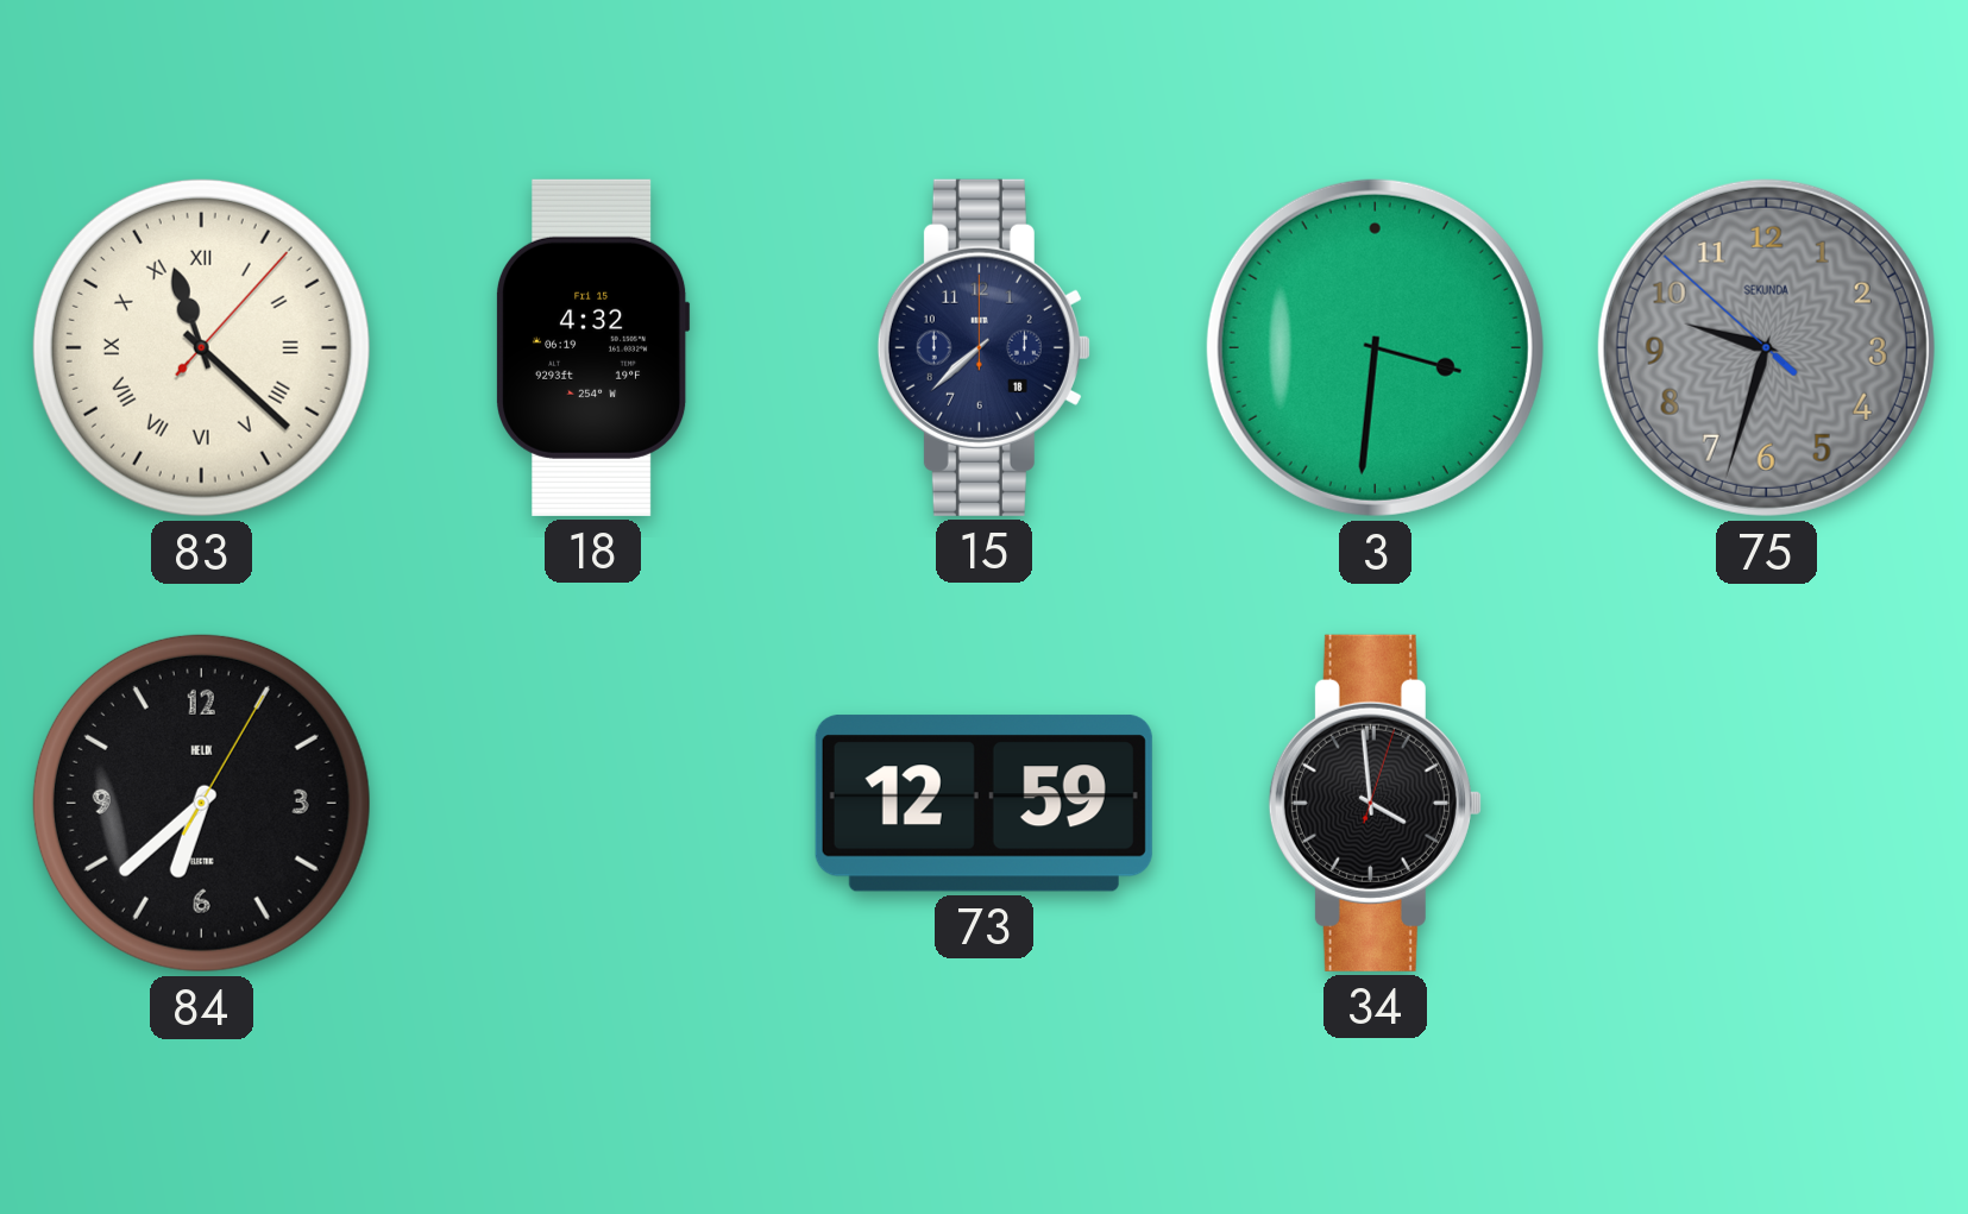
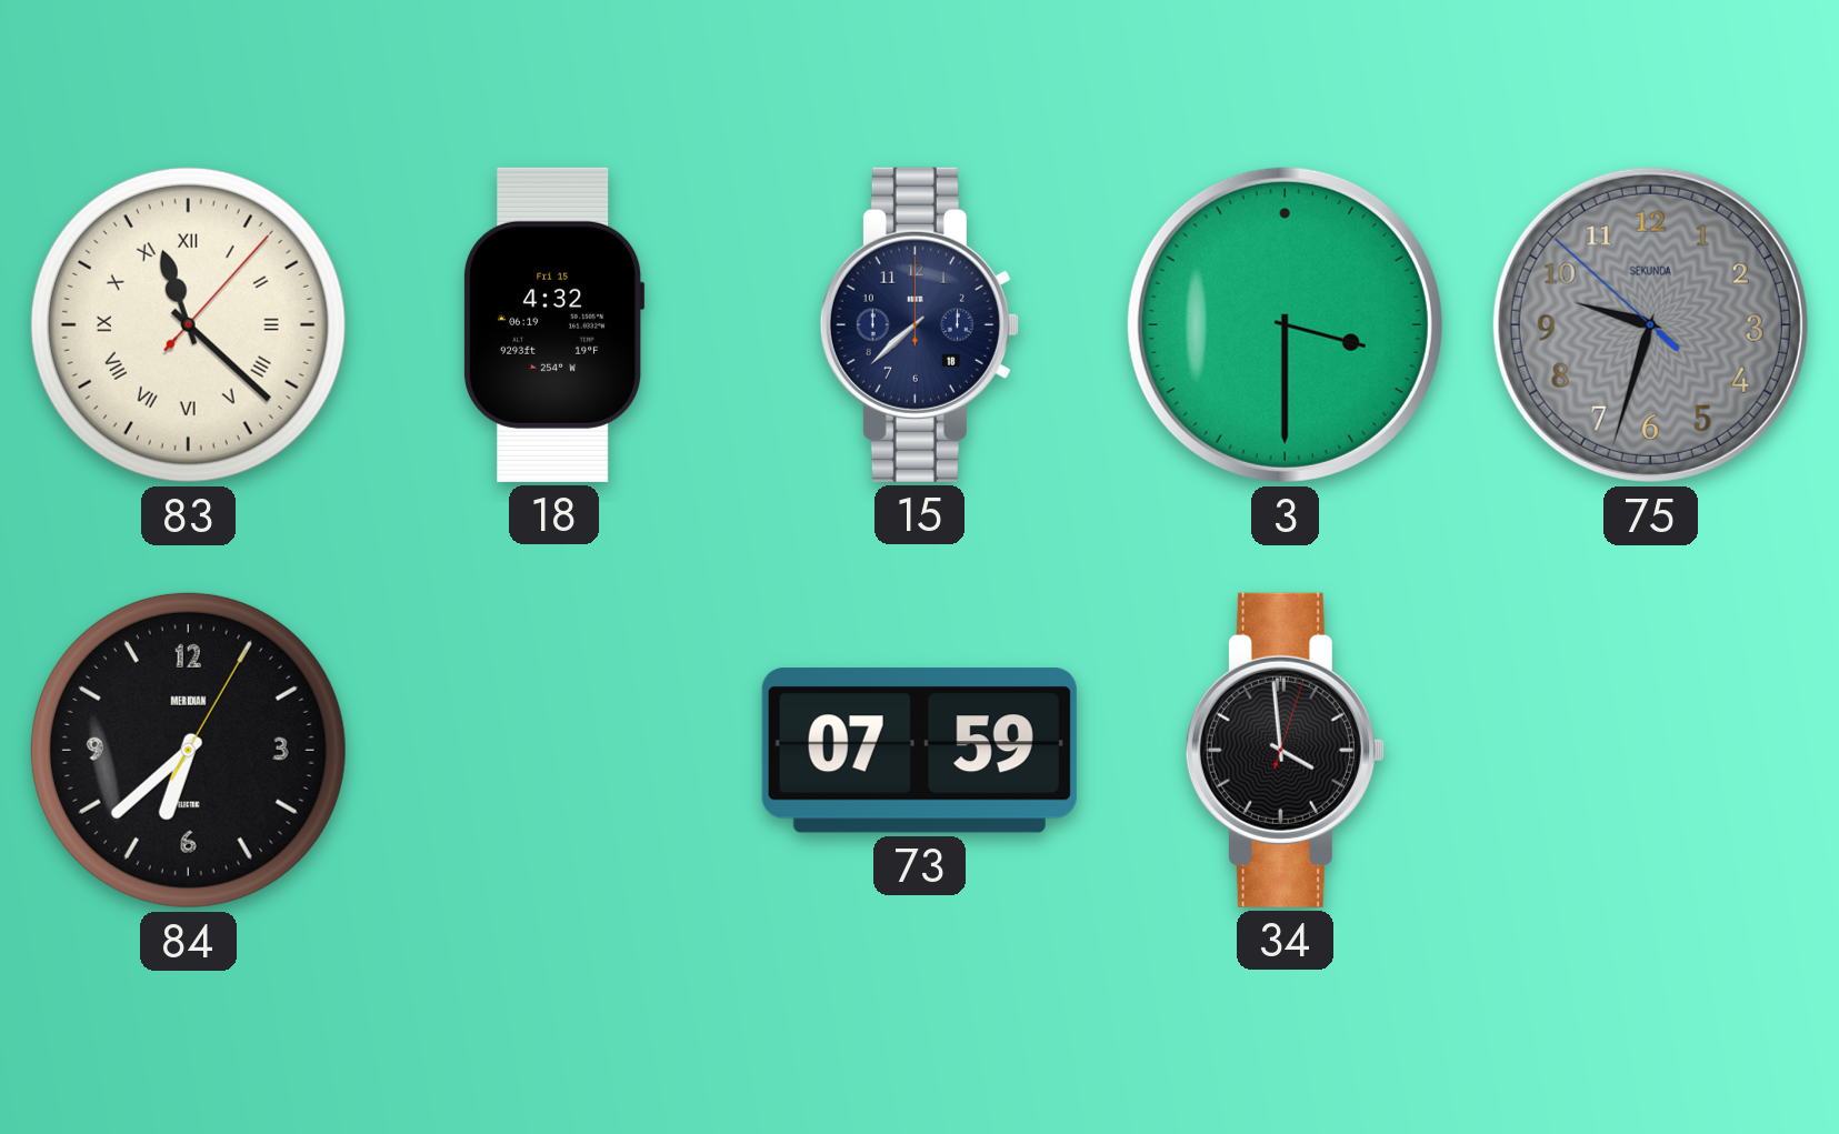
3: 3:31 -> 3:30 (1285, 324)
84 brand: HELIX -> MERIDIAN (188, 750)
73: 12:59 -> 07:59 (919, 751)
